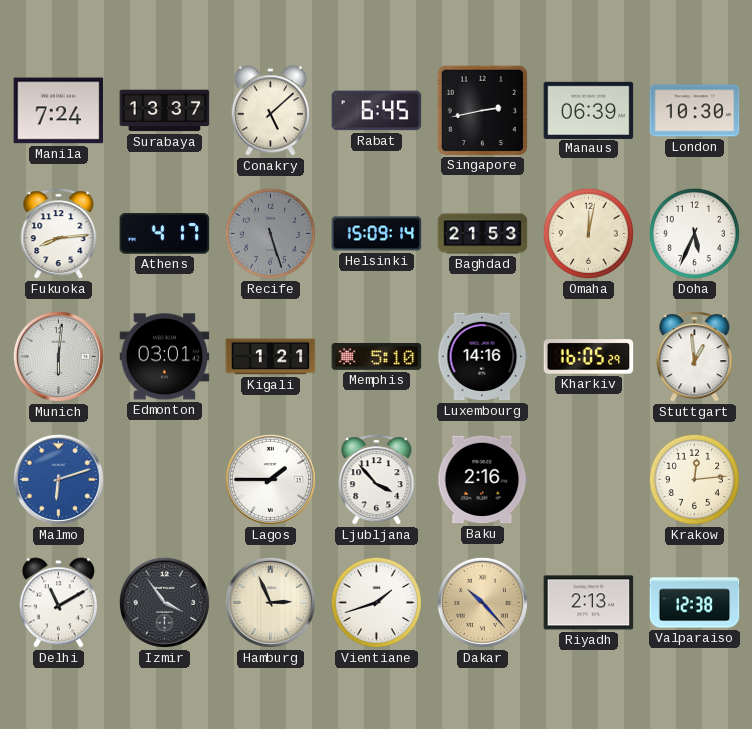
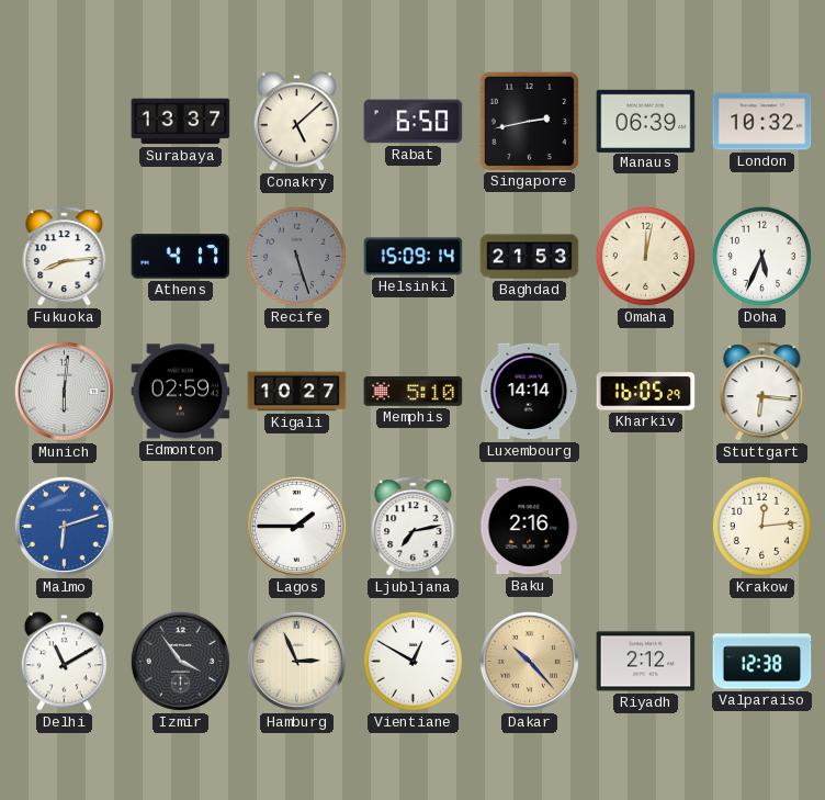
Manila: 7:24 -> none (59, 111)
Rabat: 6:45 -> 6:50 (414, 122)
London: 10:30 -> 10:32 (762, 122)
Edmonton: 03:01 -> 02:59 (181, 392)
Kigali: 1:21 -> 10:27 (297, 392)
Luxembourg: 14:16 -> 14:14 (530, 392)
Stuttgart: 12:59 -> 6:16 (762, 392)
Ljubljana: 3:53 -> 7:13 (414, 527)
Vientiane: 1:42 -> 12:50 (412, 661)
Riyadh: 2:13 -> 2:12 (646, 662)
